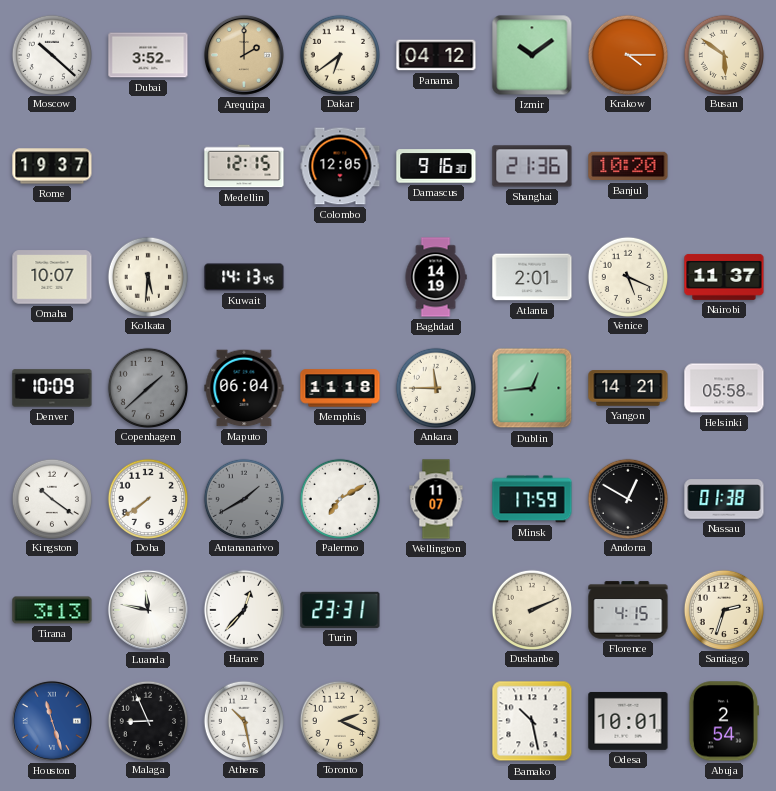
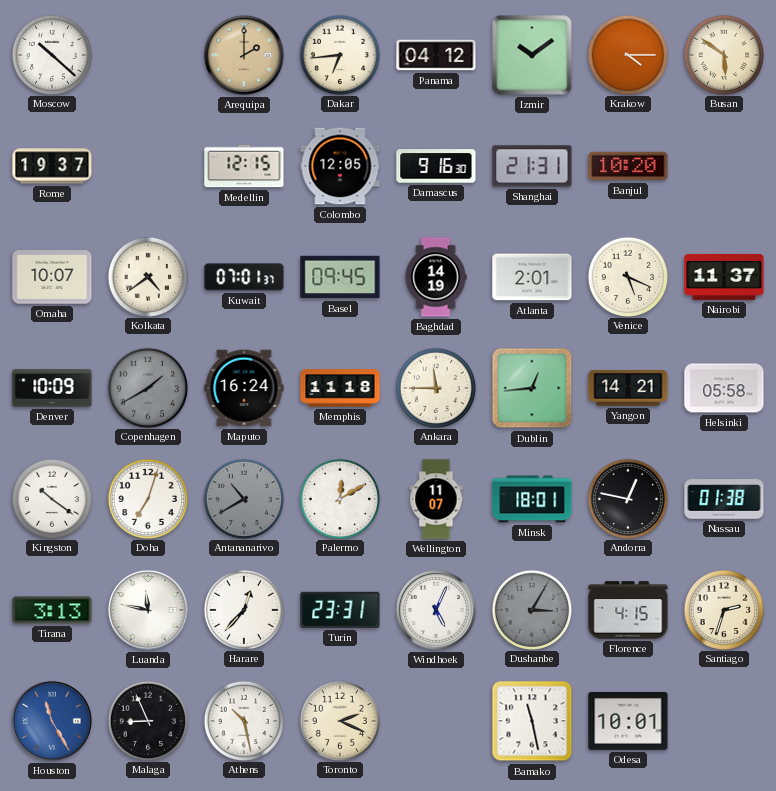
Dubai: 3:52 -> none (148, 55)
Dakar: 6:39 -> 6:44 (339, 54)
Shanghai: 21:36 -> 21:31 (532, 166)
Kolkata: 5:31 -> 4:39 (147, 276)
Kuwait: 14:13 -> 07:01 (244, 277)
Basel: none -> 09:45 (340, 277)
Copenhagen: 1:38 -> 1:40 (147, 387)
Maputo: 06:04 -> 16:24 (244, 388)
Doha: 7:39 -> 7:03 (147, 498)
Antananarivo: 1:40 -> 10:40 (243, 498)
Palermo: 7:10 -> 12:10 (339, 498)
Minsk: 17:59 -> 18:01 (532, 499)
Andorra: 12:50 -> 12:47 (627, 498)
Windhoek: none -> 5:04 (436, 610)
Dushanbe: 2:11 -> 3:05 (531, 609)
Dushanbe dial: cream -> grey (531, 609)
Houston: 11:27 -> 11:25 (52, 721)
Bamako: 10:28 -> 11:28 (532, 721)
Abuja: 2:54 -> none (724, 721)
